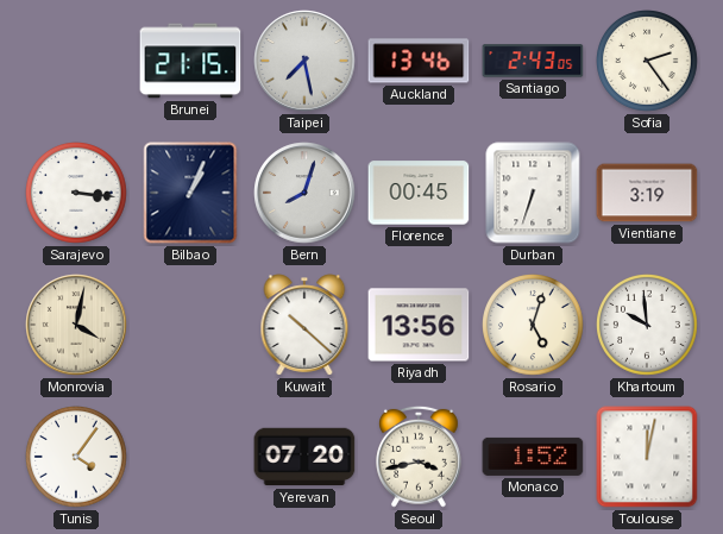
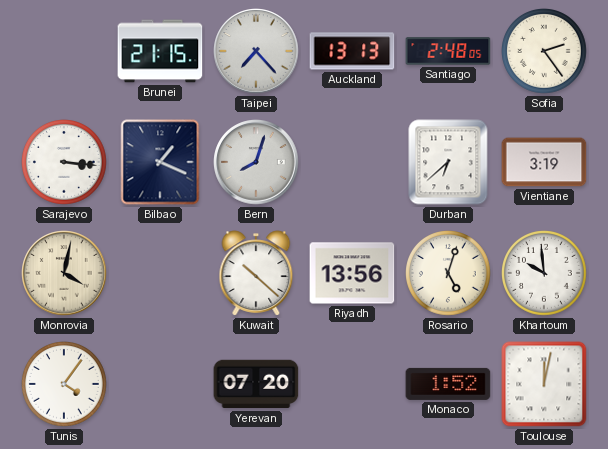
Taipei: 7:28 -> 7:23 (256, 51)
Auckland: 13:46 -> 13:13 (352, 51)
Santiago: 2:43 -> 2:48 (448, 51)
Bilbao: 1:04 -> 1:19 (160, 162)
Florence: 00:45 -> none (419, 193)
Durban: 6:33 -> 6:38 (448, 162)
Seoul: 3:43 -> none (420, 457)
